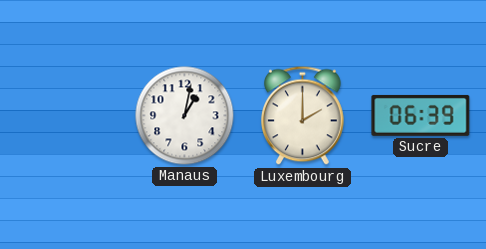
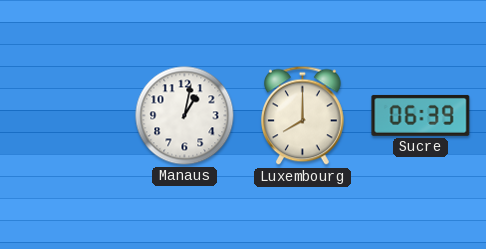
Luxembourg: 2:00 -> 8:00 (303, 116)
